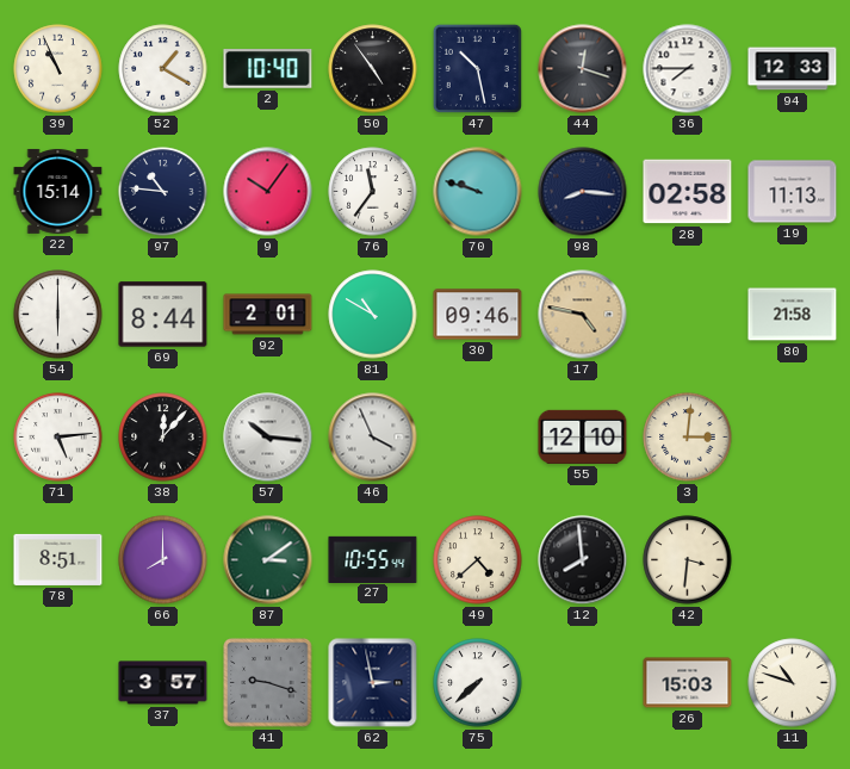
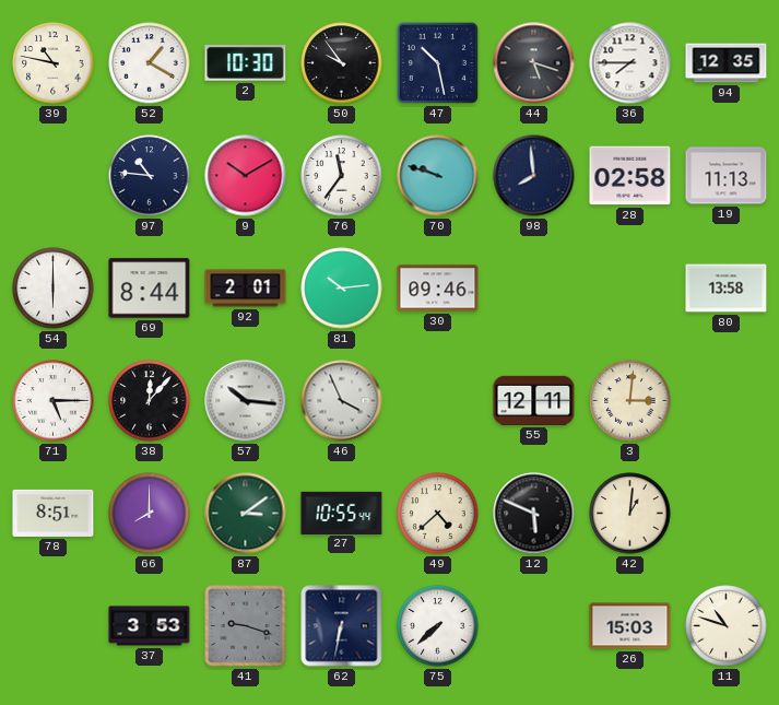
39: 10:56 -> 10:47 (54, 63)
2: 10:40 -> 10:30 (246, 63)
50: 4:54 -> 9:54 (342, 63)
44: 12:18 -> 5:18 (534, 63)
94: 12:33 -> 12:35 (727, 63)
22: 15:14 -> none (58, 191)
9: 10:06 -> 10:10 (246, 176)
98: 8:16 -> 7:59 (534, 176)
81: 10:50 -> 10:14 (342, 289)
17: 4:47 -> none (583, 315)
80: 21:58 -> 13:58 (727, 289)
71: 5:14 -> 5:15 (54, 401)
55: 12:10 -> 12:11 (534, 400)
12: 7:59 -> 5:49 (534, 514)
42: 3:31 -> 1:01 (630, 514)
37: 3:57 -> 3:53 (150, 626)
62: 2:58 -> 6:32 (342, 626)
